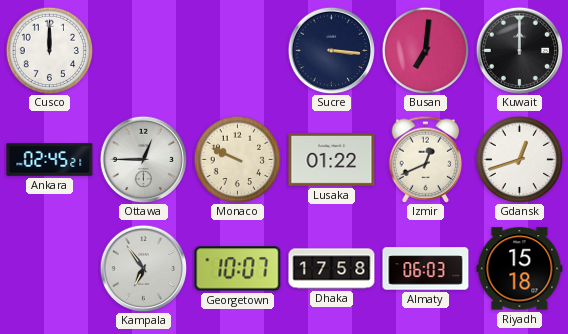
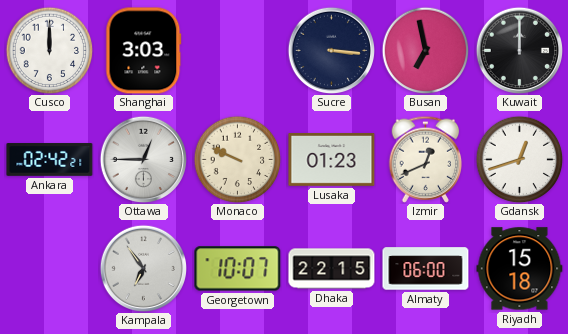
Shanghai: none -> 3:03 (144, 51)
Busan: 7:01 -> 6:58 (425, 50)
Ankara: 02:45 -> 02:42 (50, 160)
Lusaka: 01:22 -> 01:23 (332, 160)
Dhaka: 17:58 -> 22:15 (332, 269)
Almaty: 06:03 -> 06:00 (426, 269)
